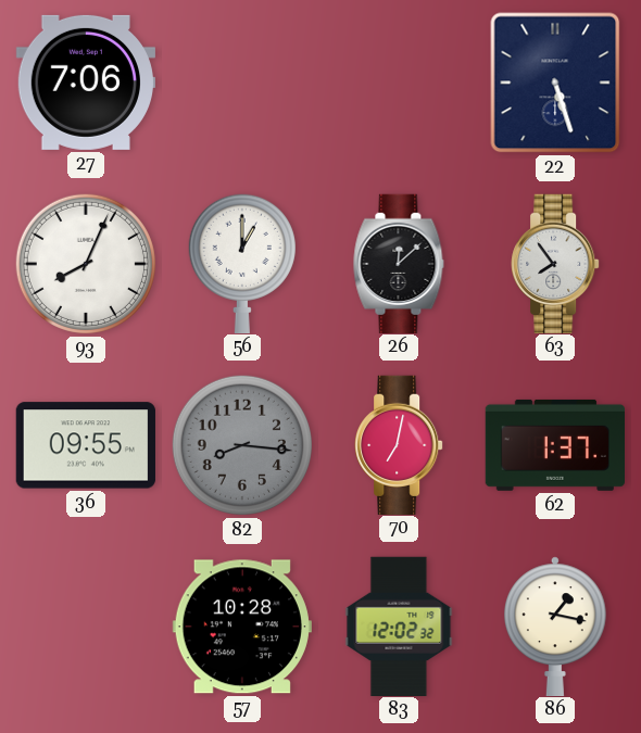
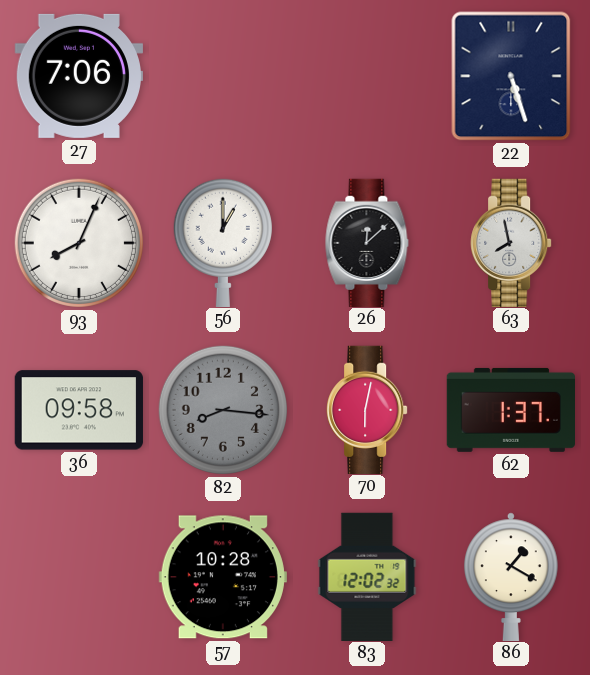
63: 7:54 -> 7:58 (511, 242)
36: 09:55 -> 09:58 (79, 410)
70: 7:02 -> 6:02 (367, 409)
86: 1:17 -> 1:20 (511, 576)
